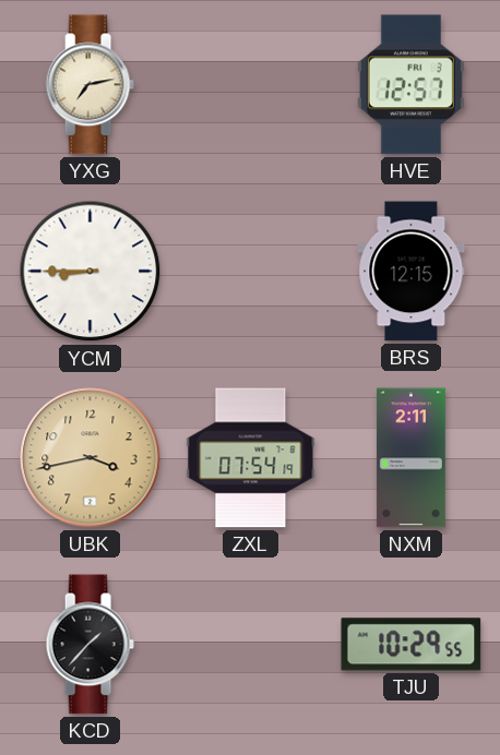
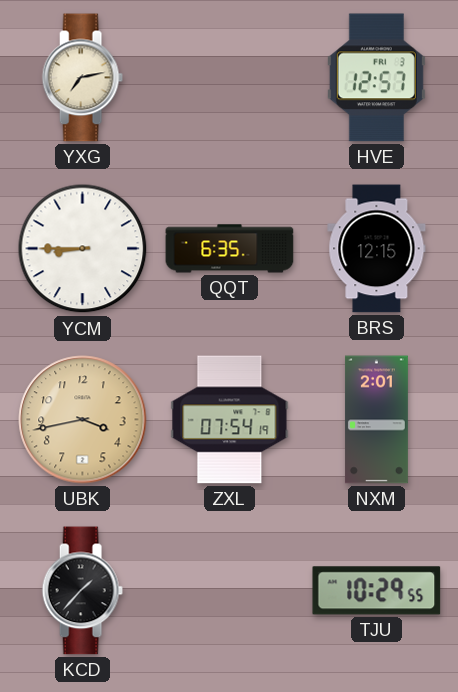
QQT: none -> 6:35 (230, 249)
NXM: 2:11 -> 2:01 (376, 420)
